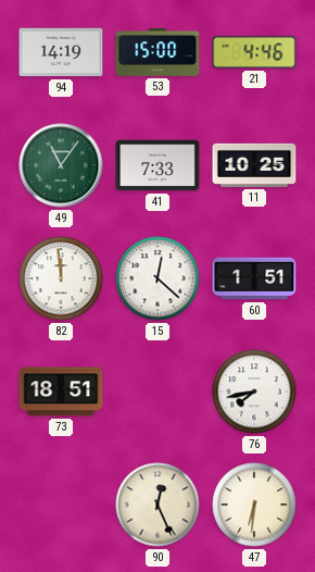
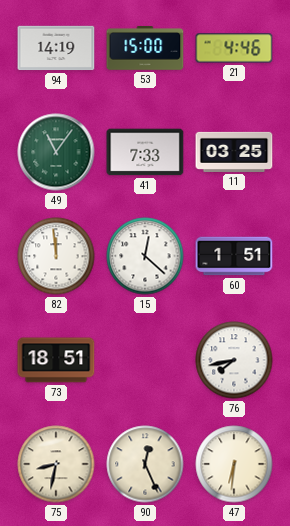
11: 10:25 -> 03:25 (234, 152)
75: none -> 8:32 (56, 464)
